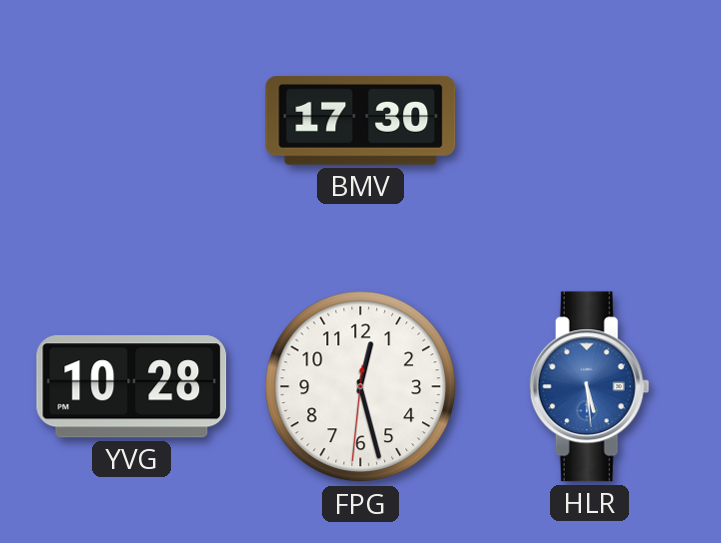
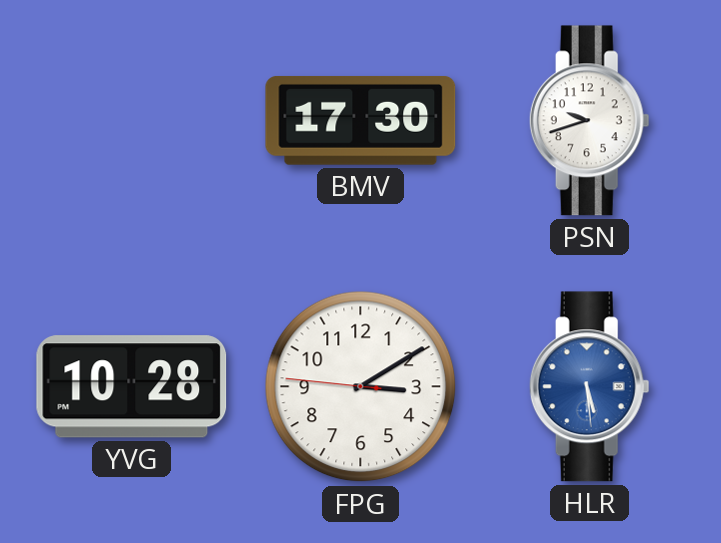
PSN: none -> 9:42 (589, 121)
FPG: 12:27 -> 3:09 (361, 387)
